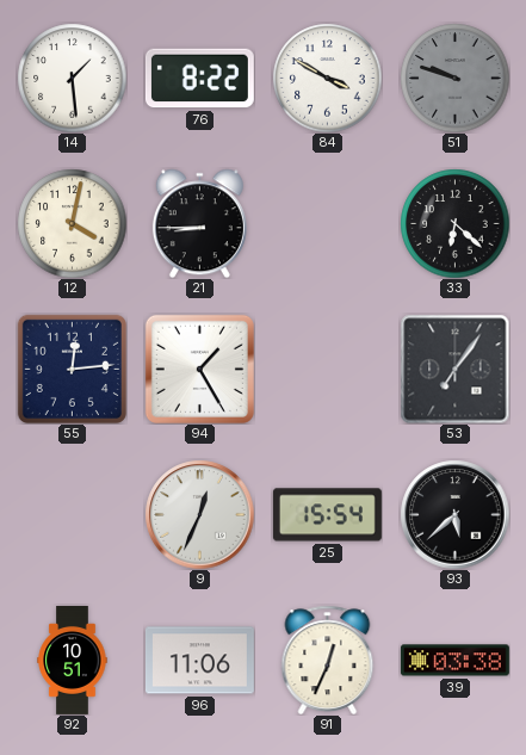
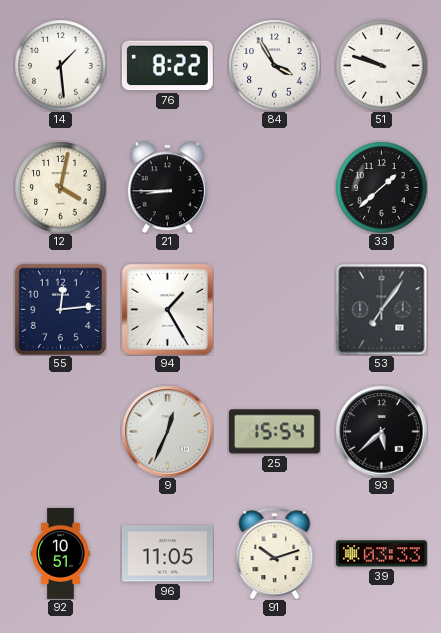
84: 3:50 -> 3:55 (274, 65)
51 dial: grey -> white (381, 65)
33: 6:22 -> 1:38 (381, 187)
96: 11:06 -> 11:05 (167, 554)
91: 12:34 -> 10:12 (275, 553)
39: 03:38 -> 03:33 (381, 554)
